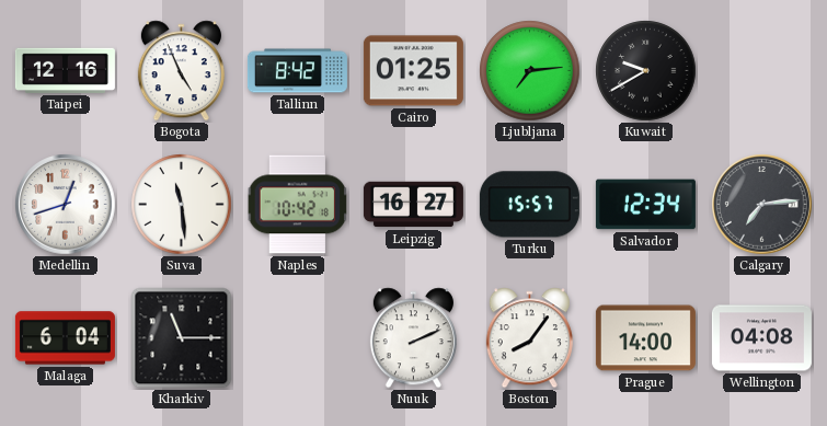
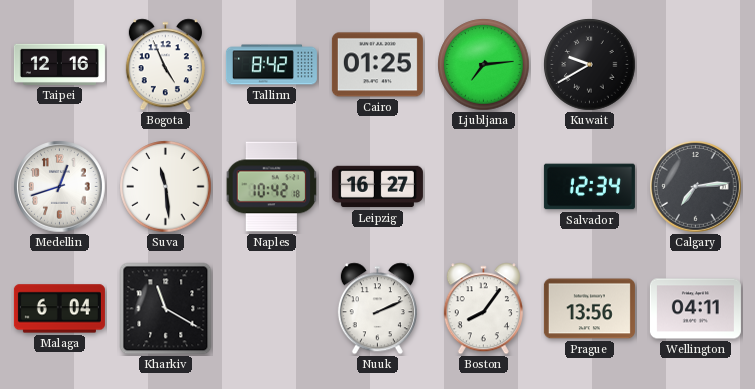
Turku: 15:57 -> none (529, 205)
Kharkiv: 11:15 -> 11:20 (166, 309)
Prague: 14:00 -> 13:56 (589, 309)
Wellington: 04:08 -> 04:11 (695, 309)
